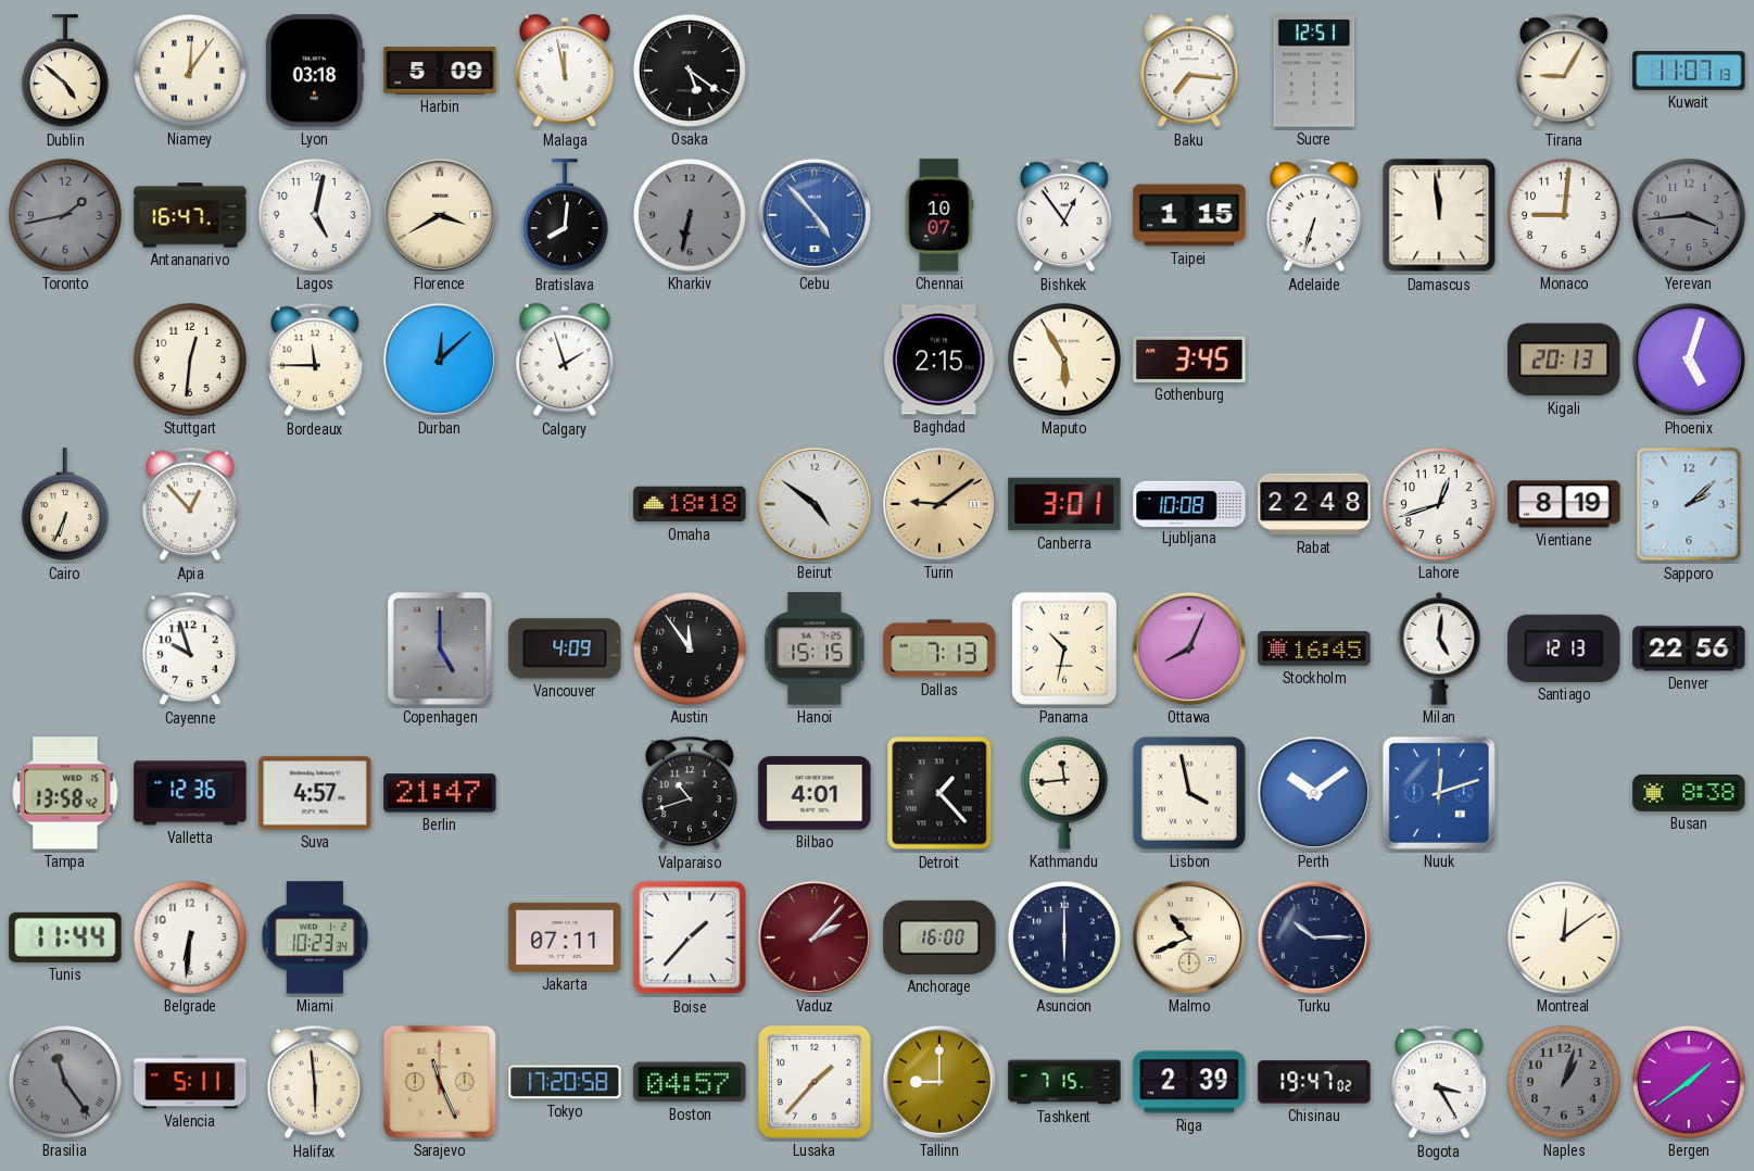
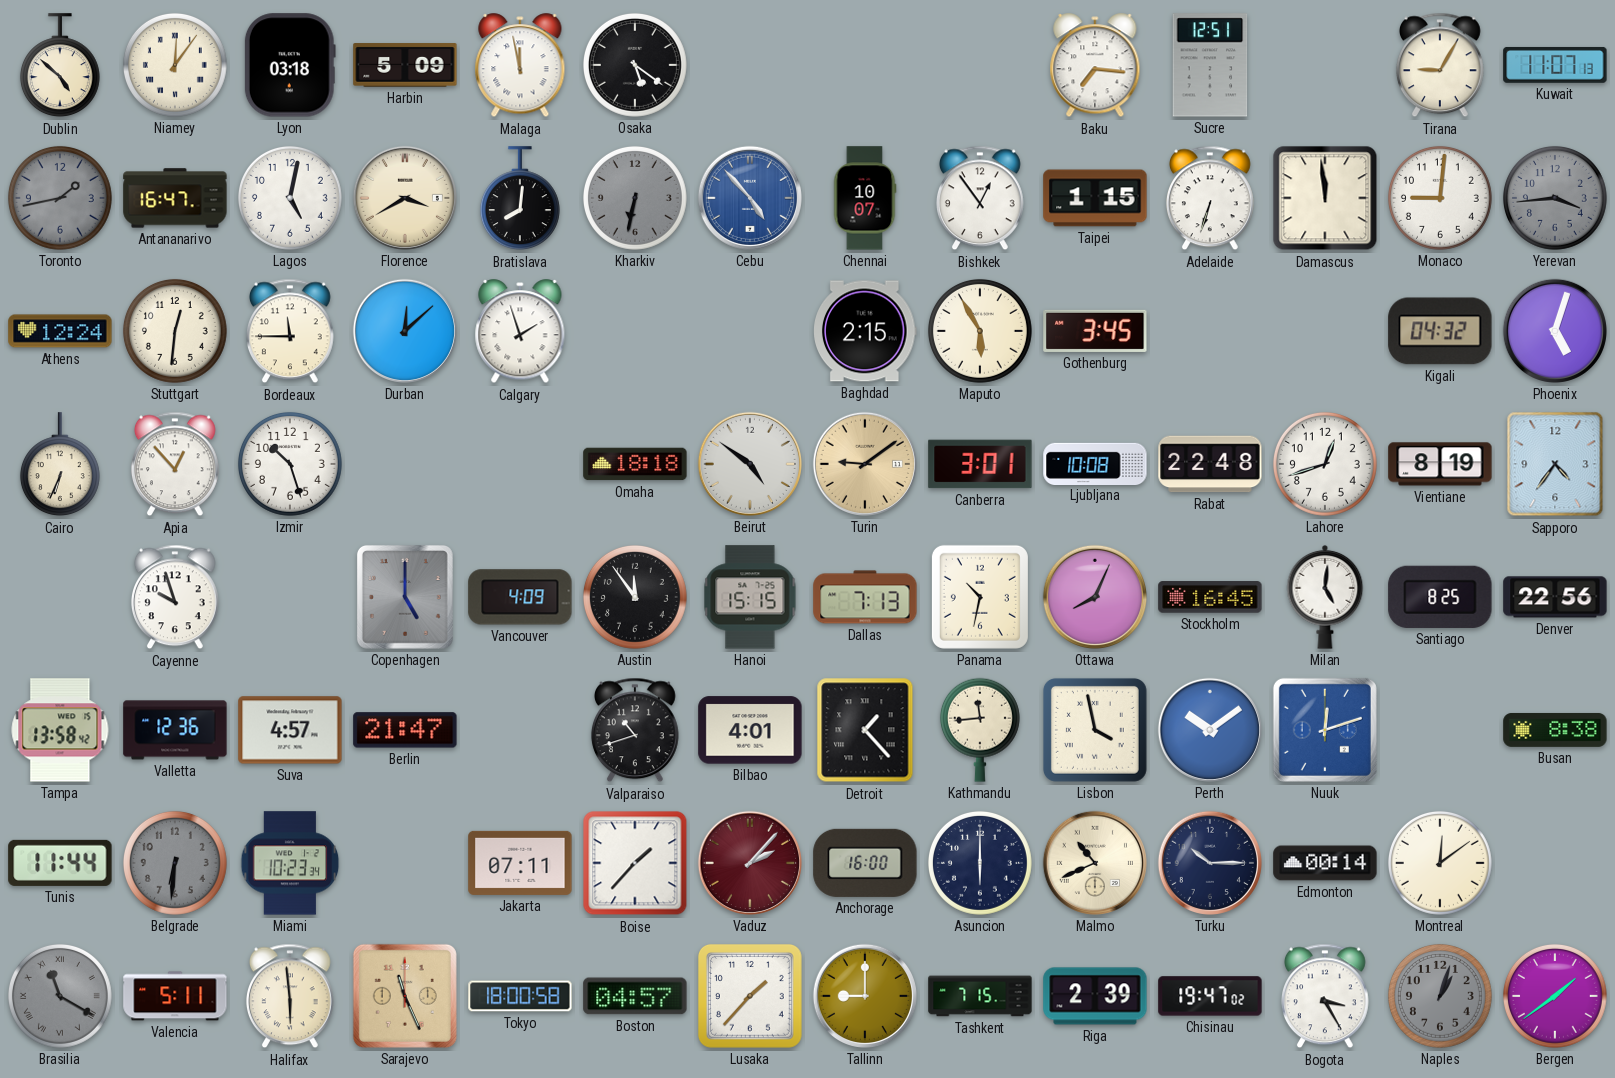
Athens: none -> 12:24 (60, 331)
Kigali: 20:13 -> 04:32 (1440, 331)
Izmir: none -> 10:27 (290, 464)
Sapporo: 2:08 -> 4:36 (1555, 464)
Santiago: 12:13 -> 8:25 (1440, 597)
Belgrade dial: white -> grey (175, 863)
Edmonton: none -> 00:14 (1325, 863)
Brasilia: 11:24 -> 11:20 (60, 996)
Tokyo: 17:20 -> 18:00 (520, 996)
